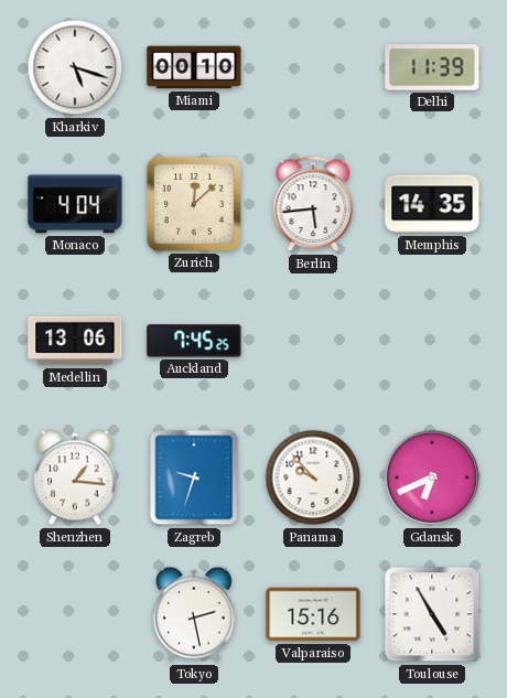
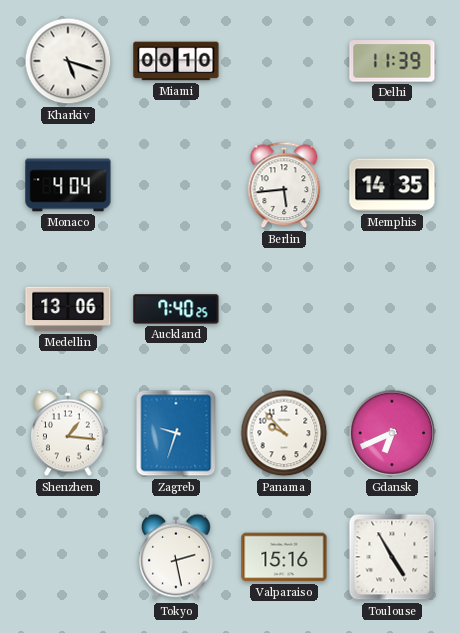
Zurich: 12:08 -> none (194, 204)
Auckland: 7:45 -> 7:40 (176, 309)
